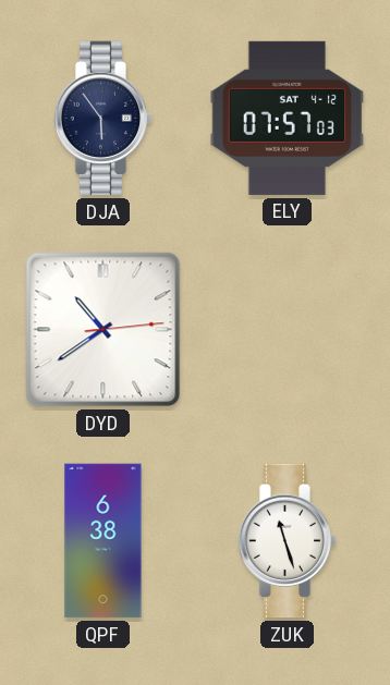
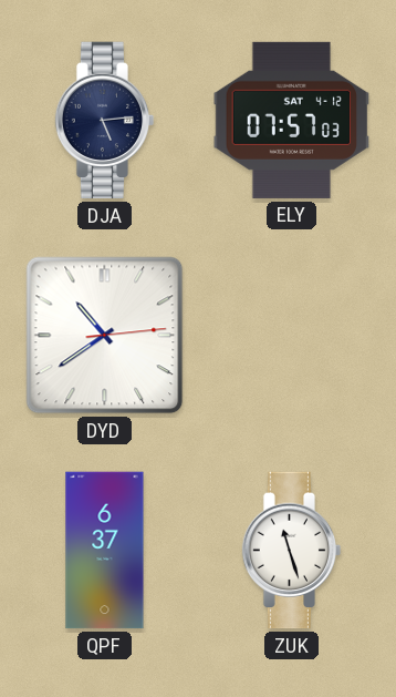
DJA: 5:54 -> 5:14 (105, 121)
QPF: 6:38 -> 6:37 (105, 551)
